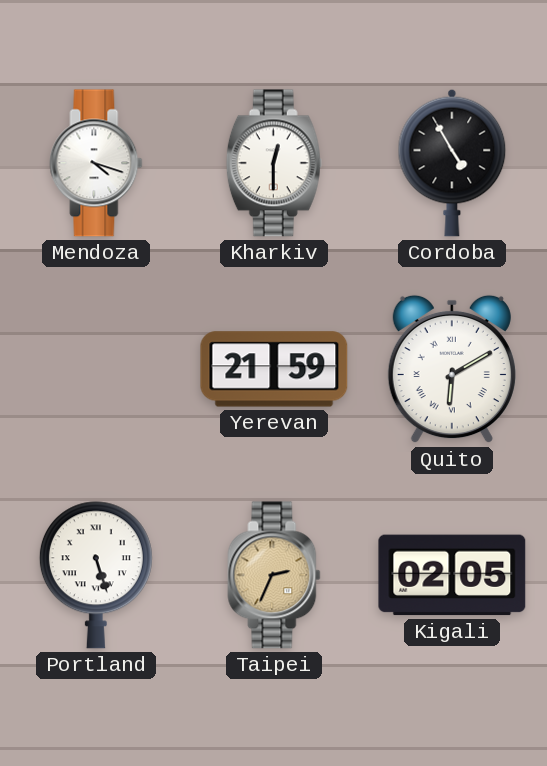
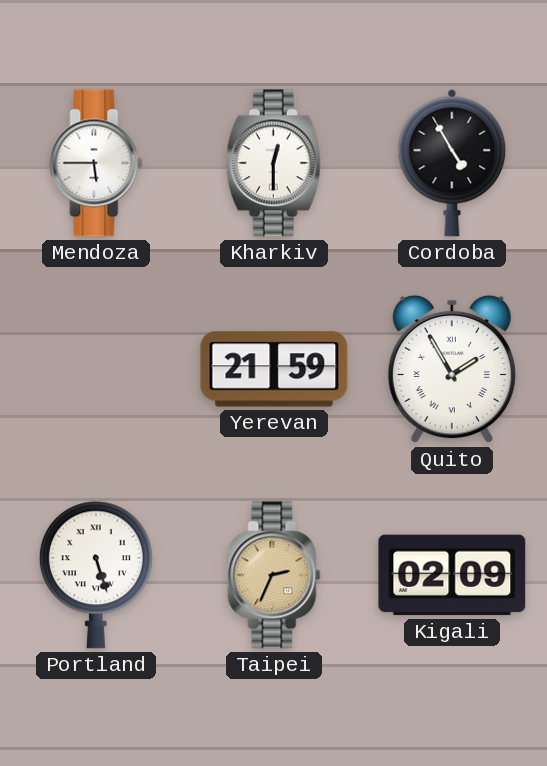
Mendoza: 4:18 -> 5:45 (96, 163)
Quito: 6:10 -> 1:55 (452, 369)
Kigali: 02:05 -> 02:09 (452, 575)
